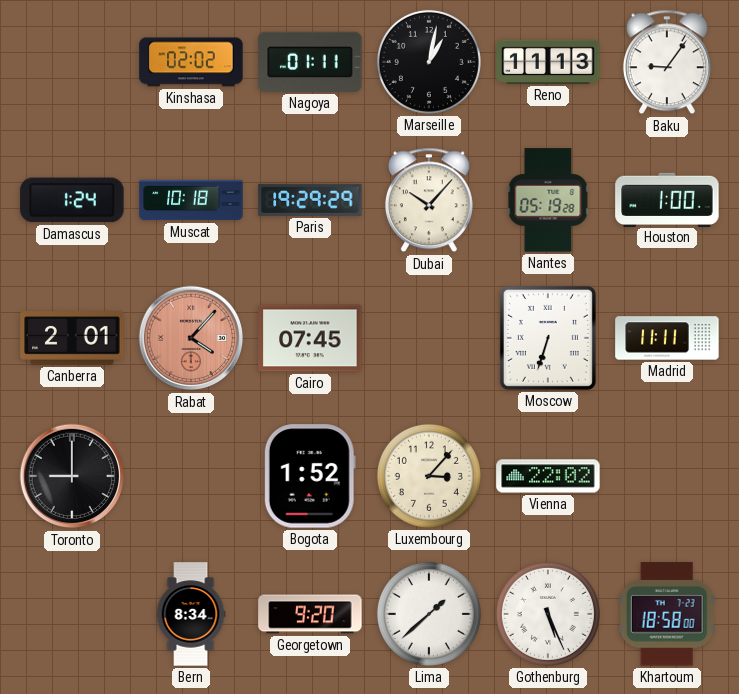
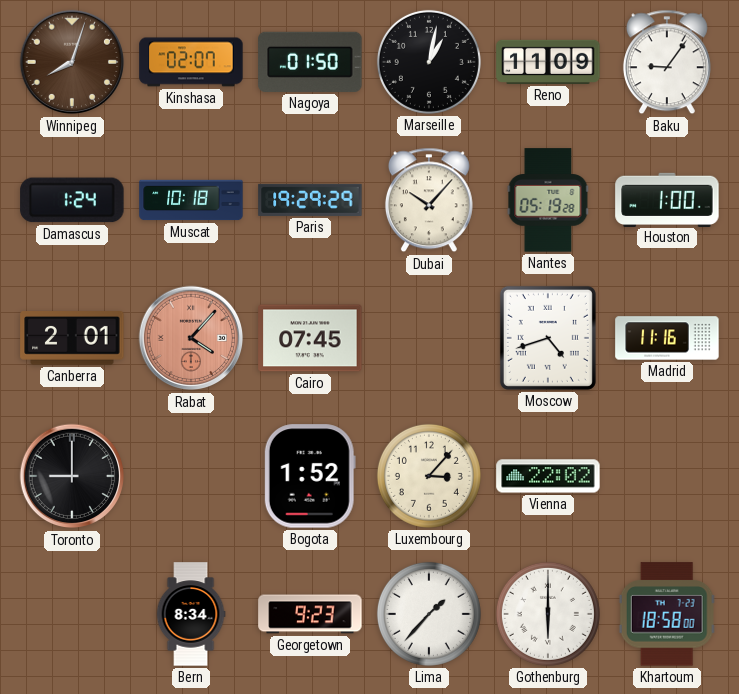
Winnipeg: none -> 8:03 (72, 62)
Kinshasa: 02:02 -> 02:07 (191, 62)
Nagoya: 01:11 -> 01:50 (310, 62)
Reno: 11:13 -> 11:09 (548, 62)
Moscow: 6:33 -> 4:42 (548, 338)
Madrid: 11:11 -> 11:16 (667, 338)
Georgetown: 9:20 -> 9:23 (310, 614)
Lima: 1:38 -> 1:37 (429, 614)
Gothenburg: 5:26 -> 6:00 (548, 614)
